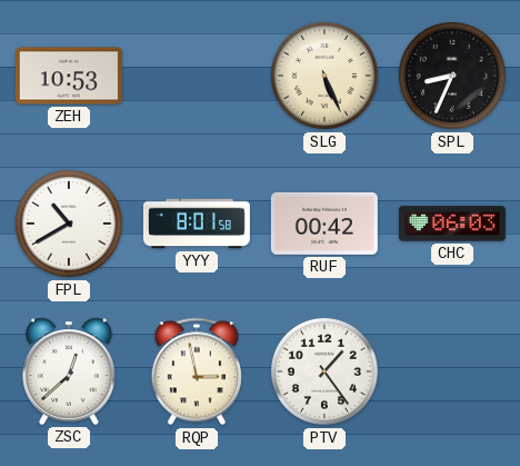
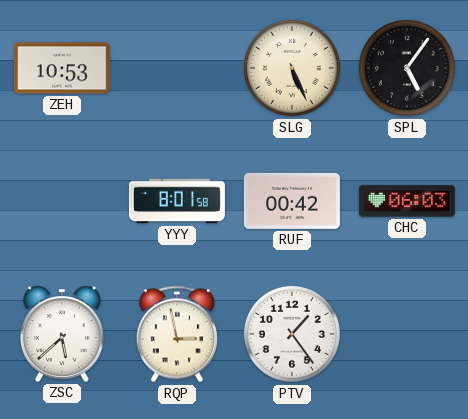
SPL: 8:34 -> 5:06 (407, 68)
FPL: 10:40 -> none (69, 224)
ZSC: 12:38 -> 5:38 (63, 334)
